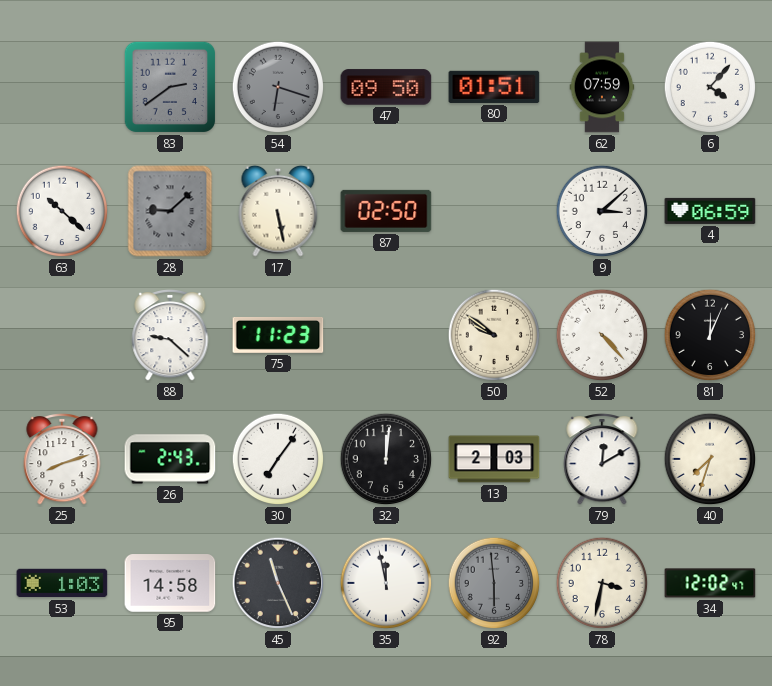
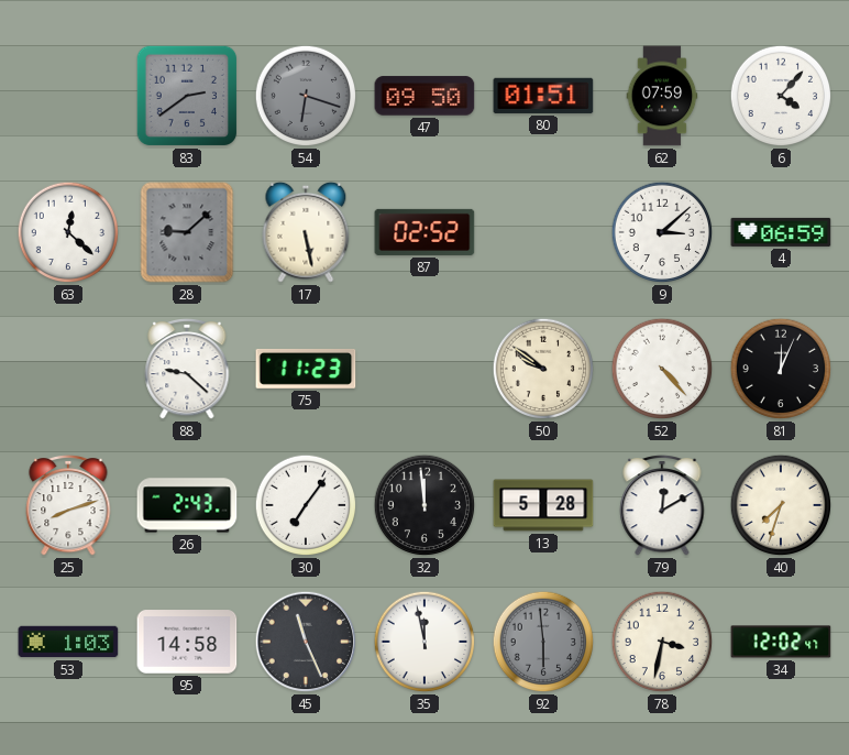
63: 10:22 -> 12:22 (68, 232)
87: 02:50 -> 02:52 (424, 232)
32: 12:01 -> 11:59 (424, 505)
13: 2:03 -> 5:28 (543, 505)
